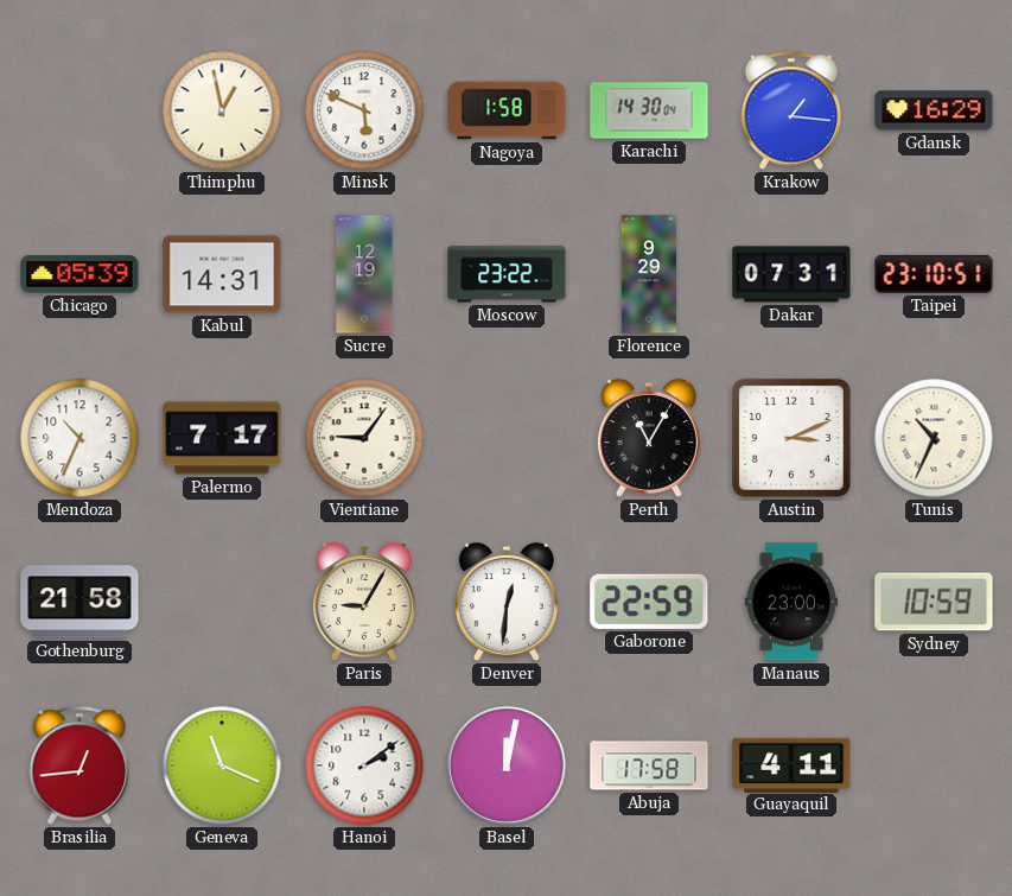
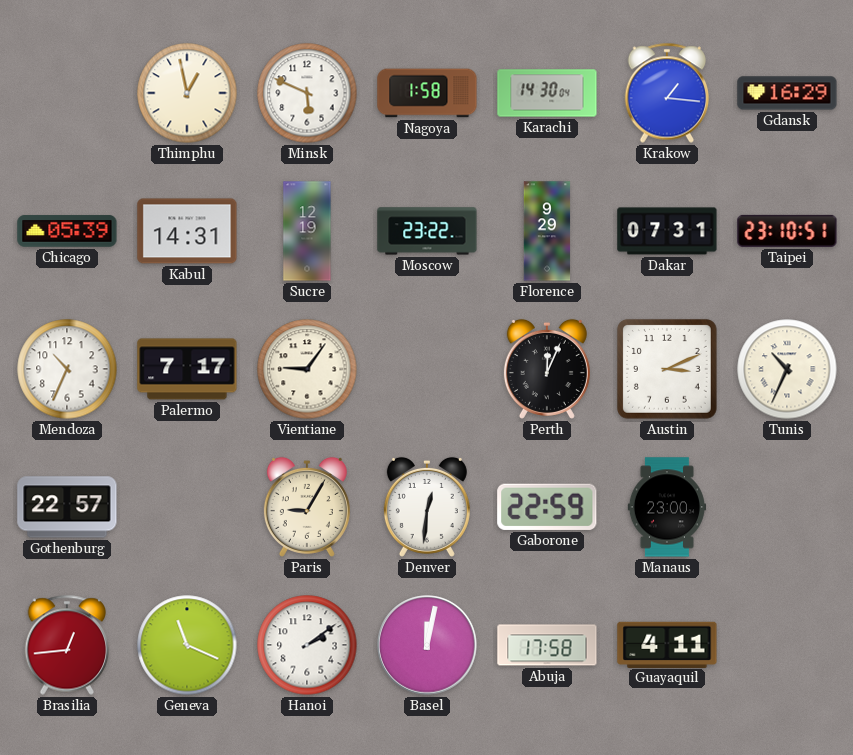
Perth: 11:05 -> 12:04 (547, 369)
Gothenburg: 21:58 -> 22:57 (67, 507)
Sydney: 10:59 -> none (934, 602)
